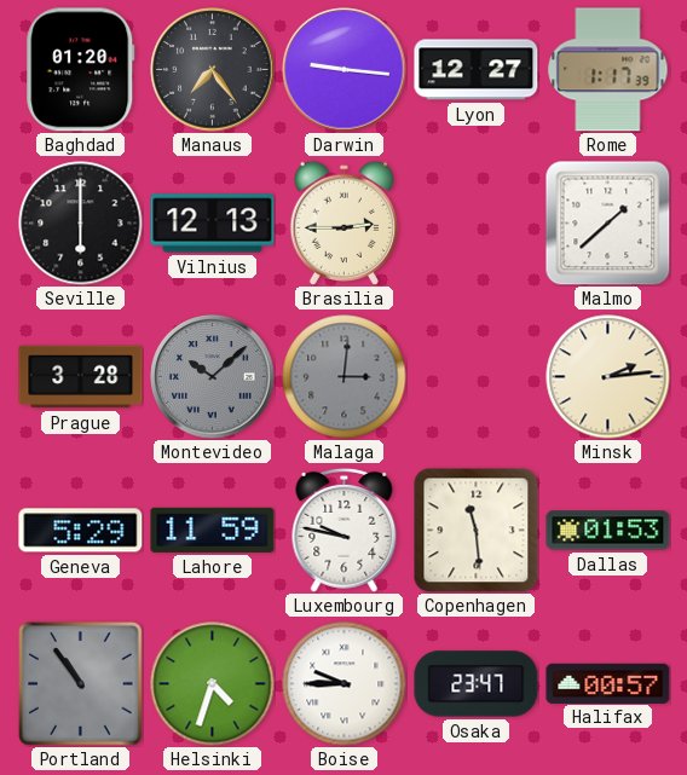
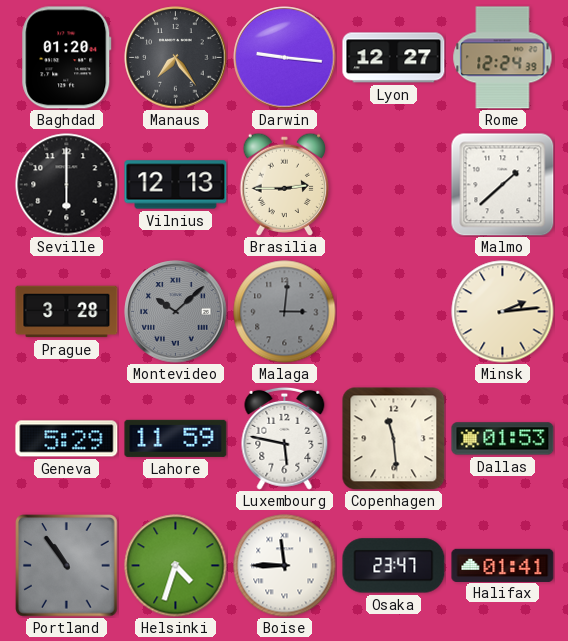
Rome: 1:17 -> 12:24 (503, 58)
Luxembourg: 9:47 -> 5:47 (285, 438)
Boise: 9:45 -> 11:45 (285, 566)
Halifax: 00:57 -> 01:41 (503, 565)
